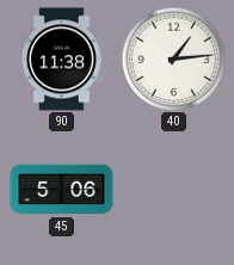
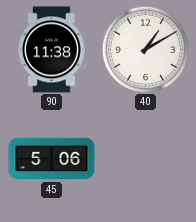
40: 1:14 -> 1:10 (145, 49)
